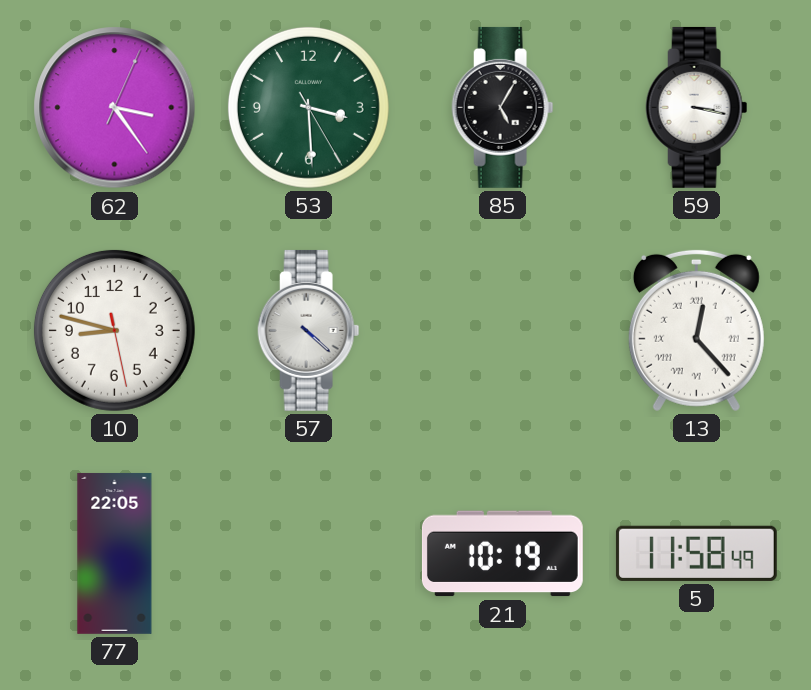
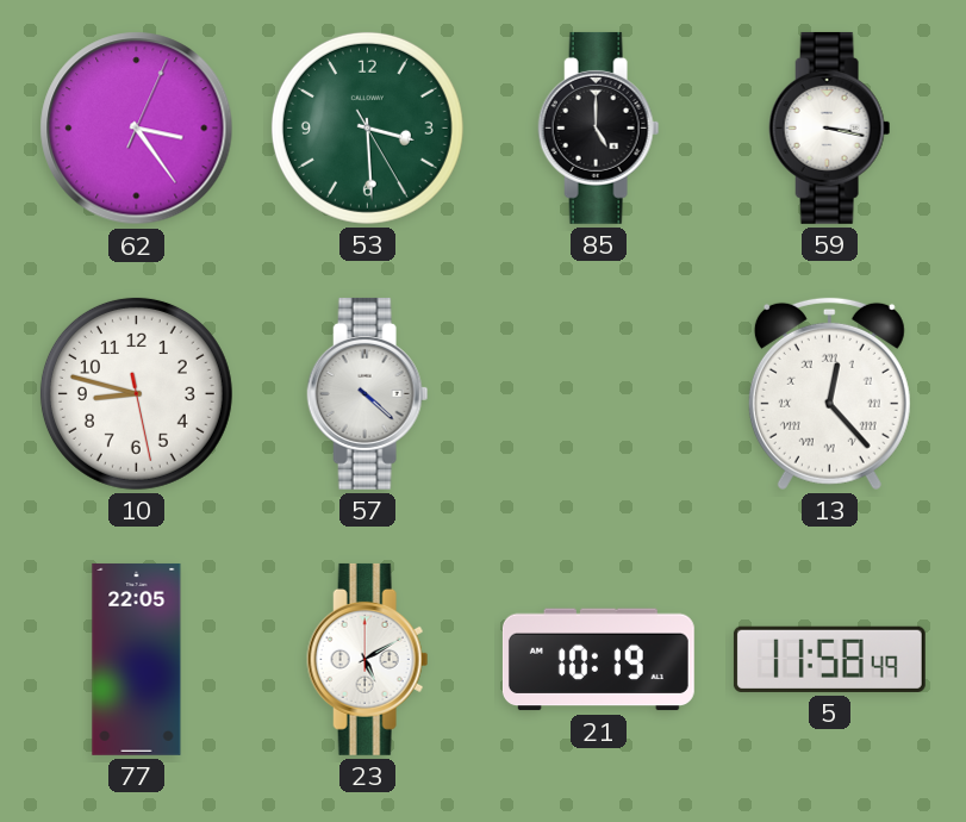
85: 5:05 -> 5:00 (599, 127)
23: none -> 5:10 (368, 659)
